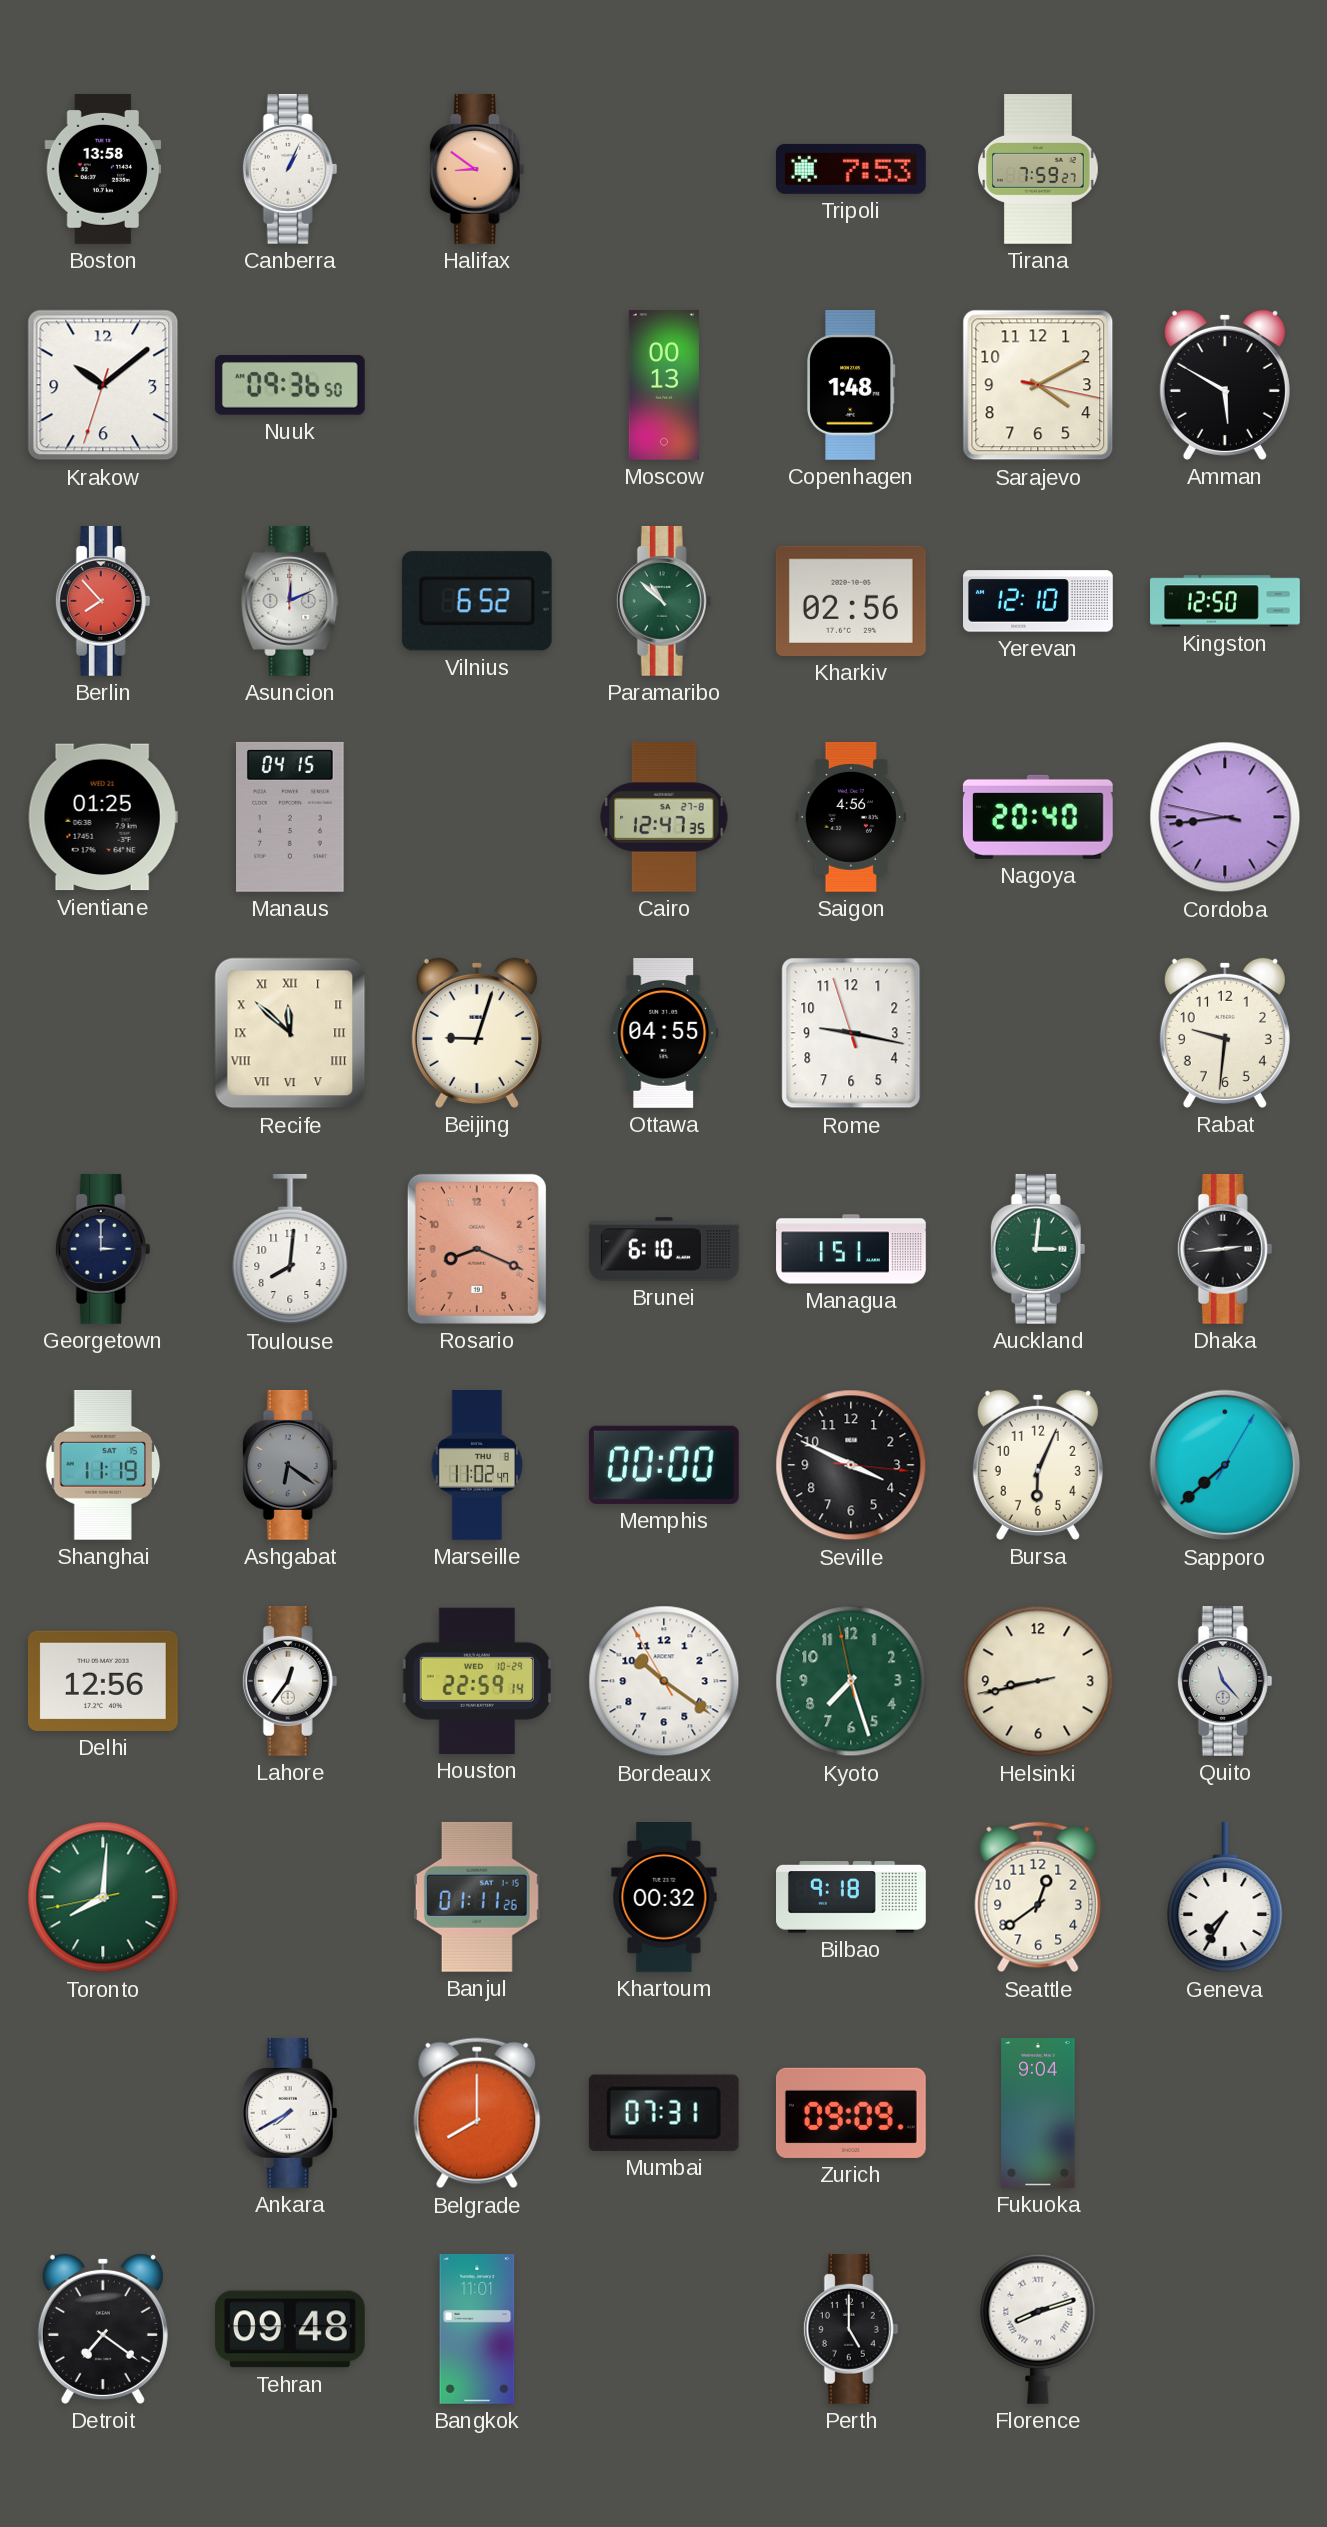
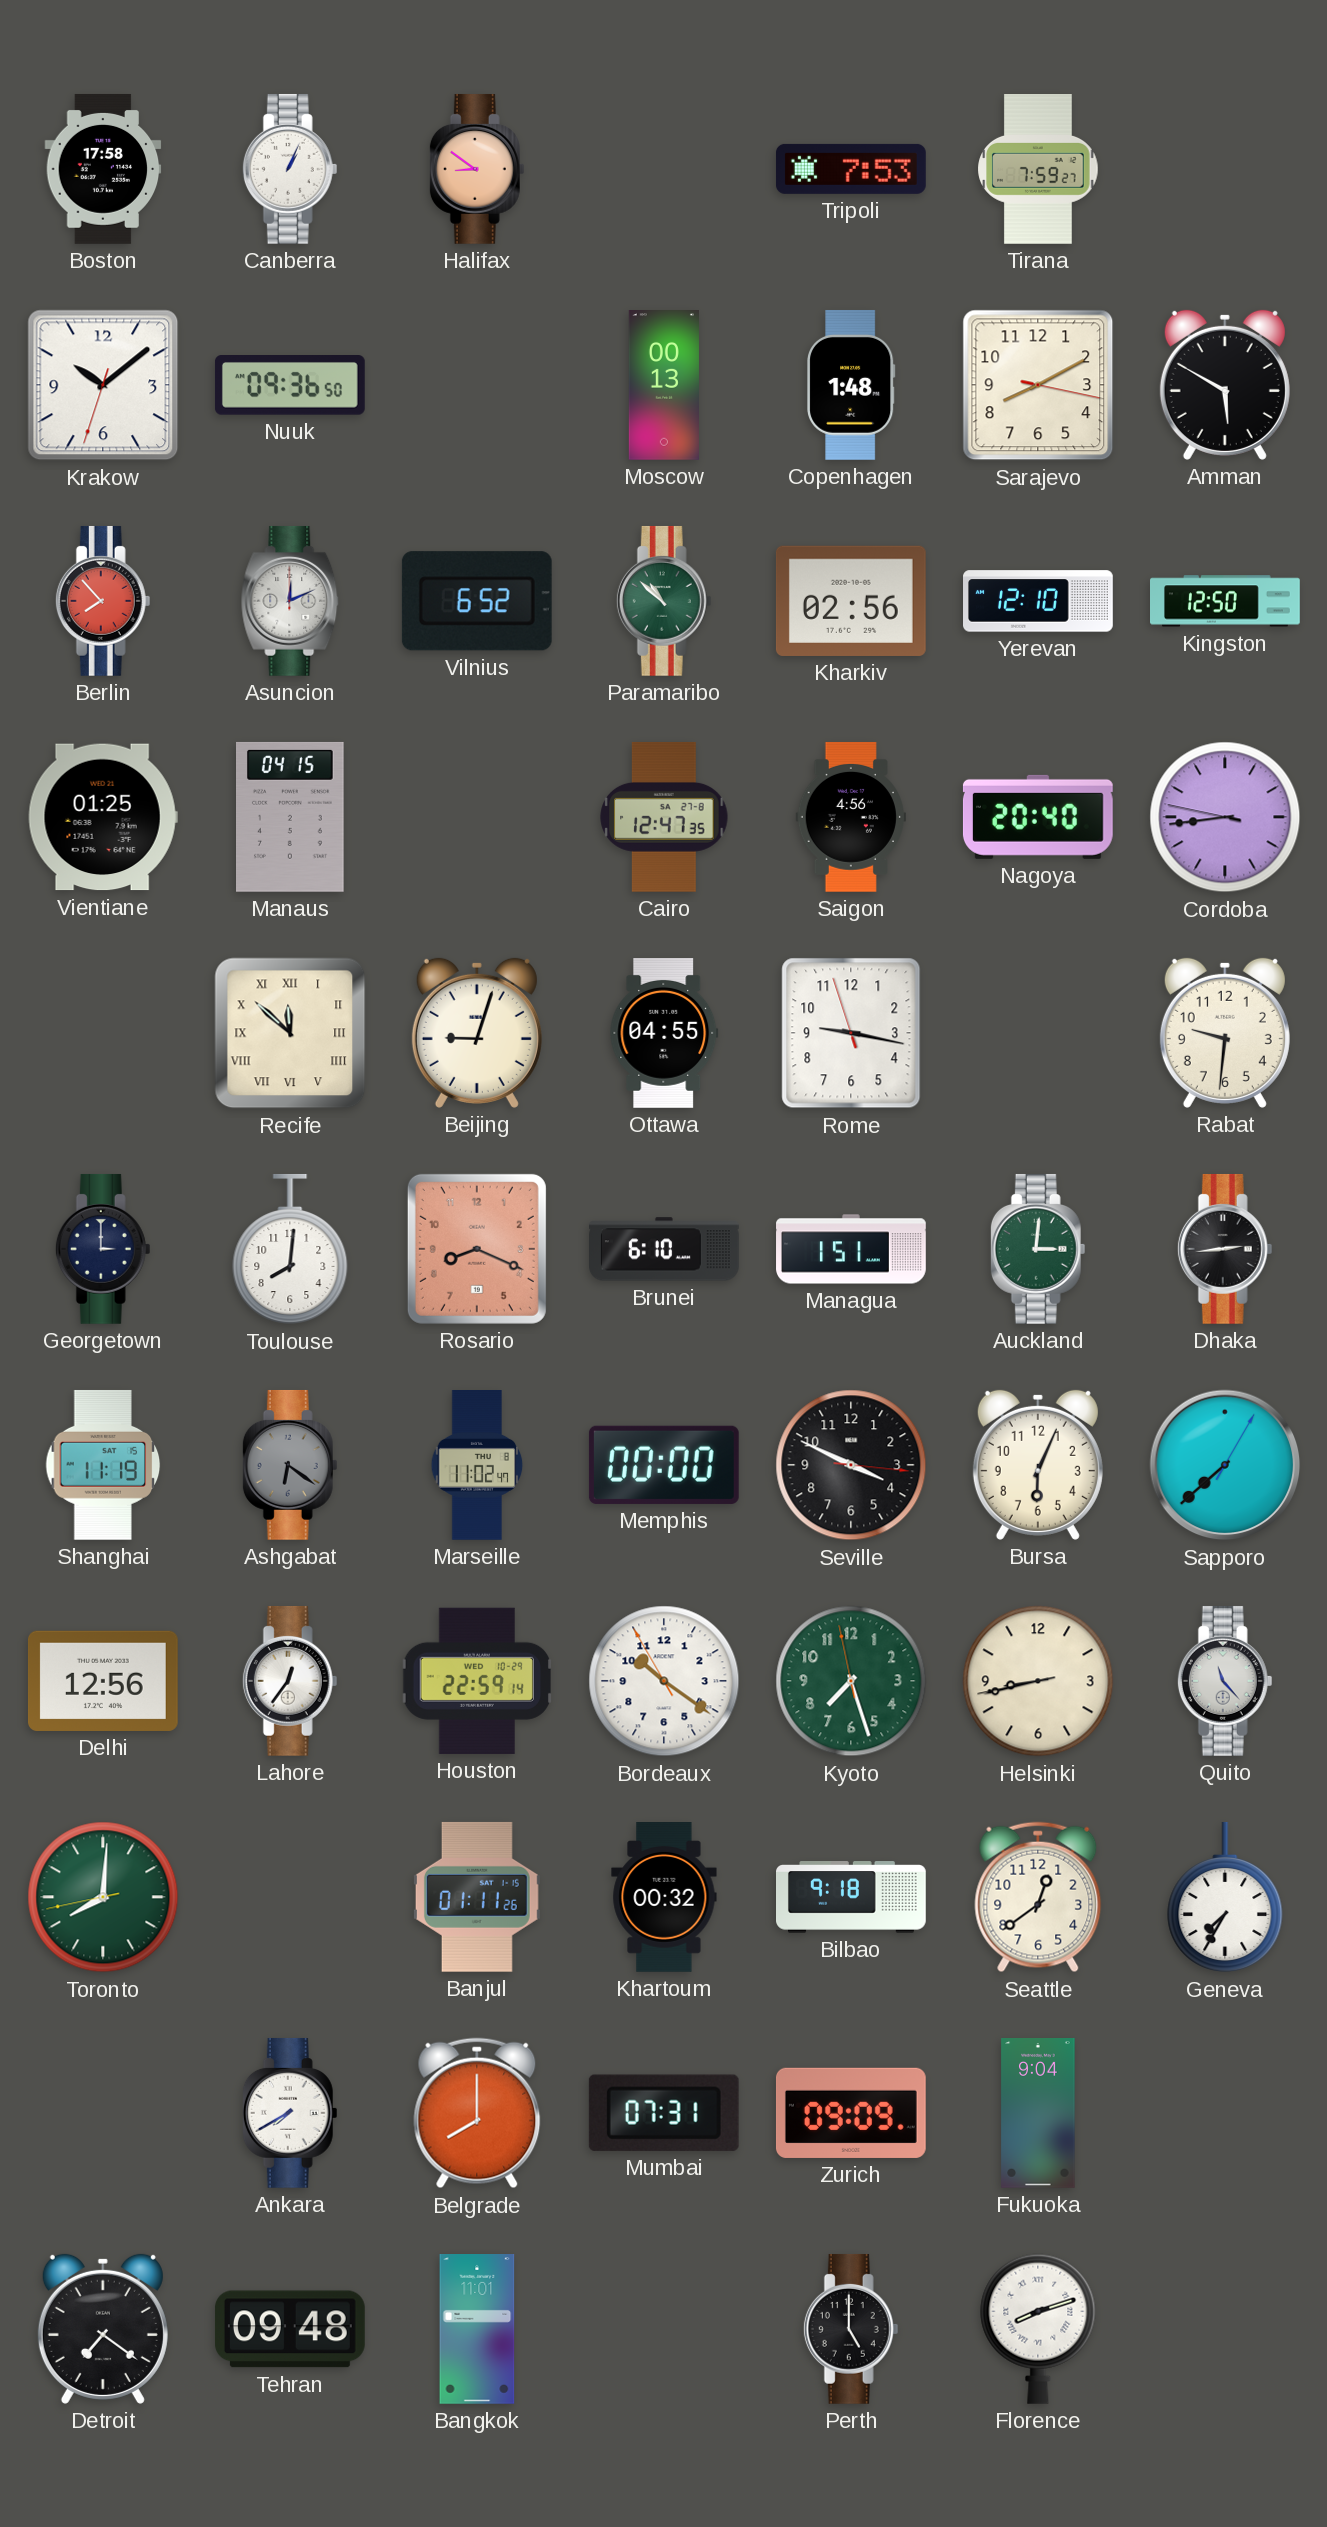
Boston: 13:58 -> 17:58 (103, 169)
Sarajevo: 4:10 -> 8:10 (1038, 385)
